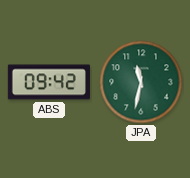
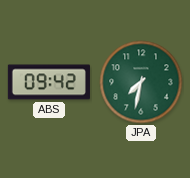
JPA: 11:32 -> 7:32 (141, 82)
